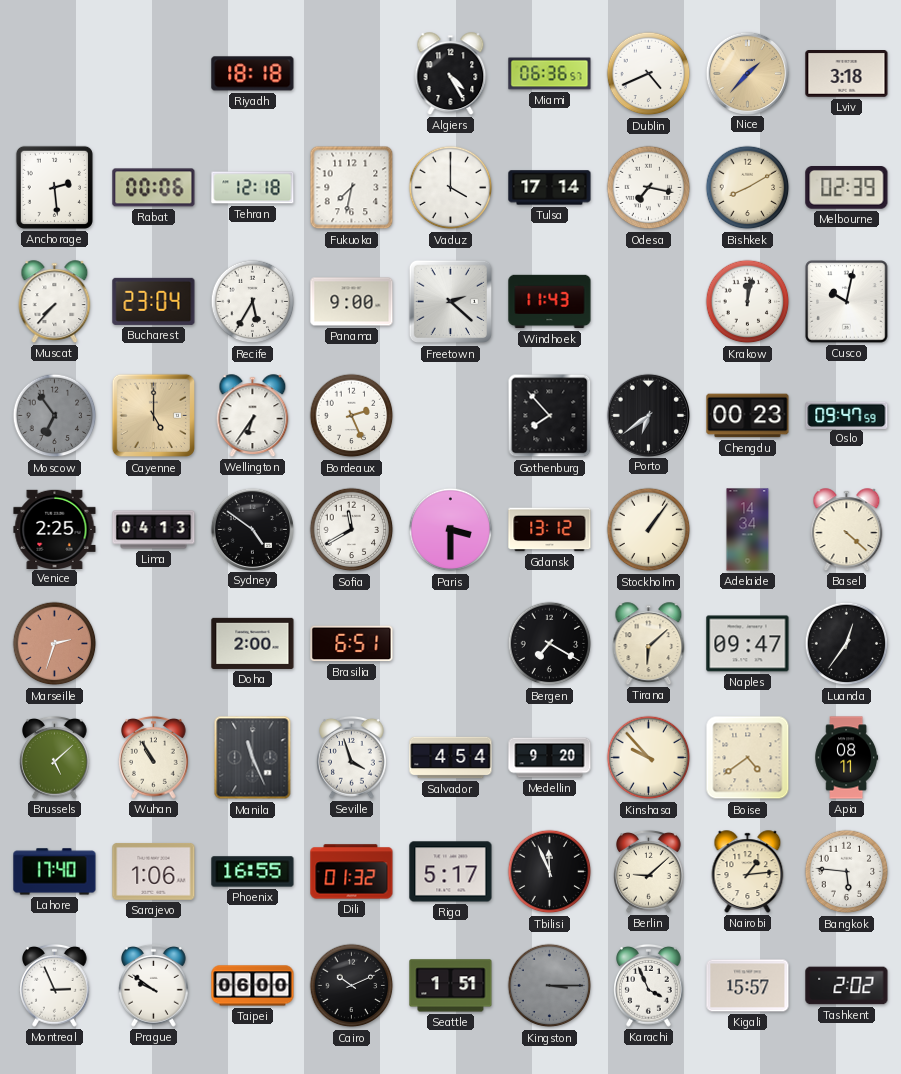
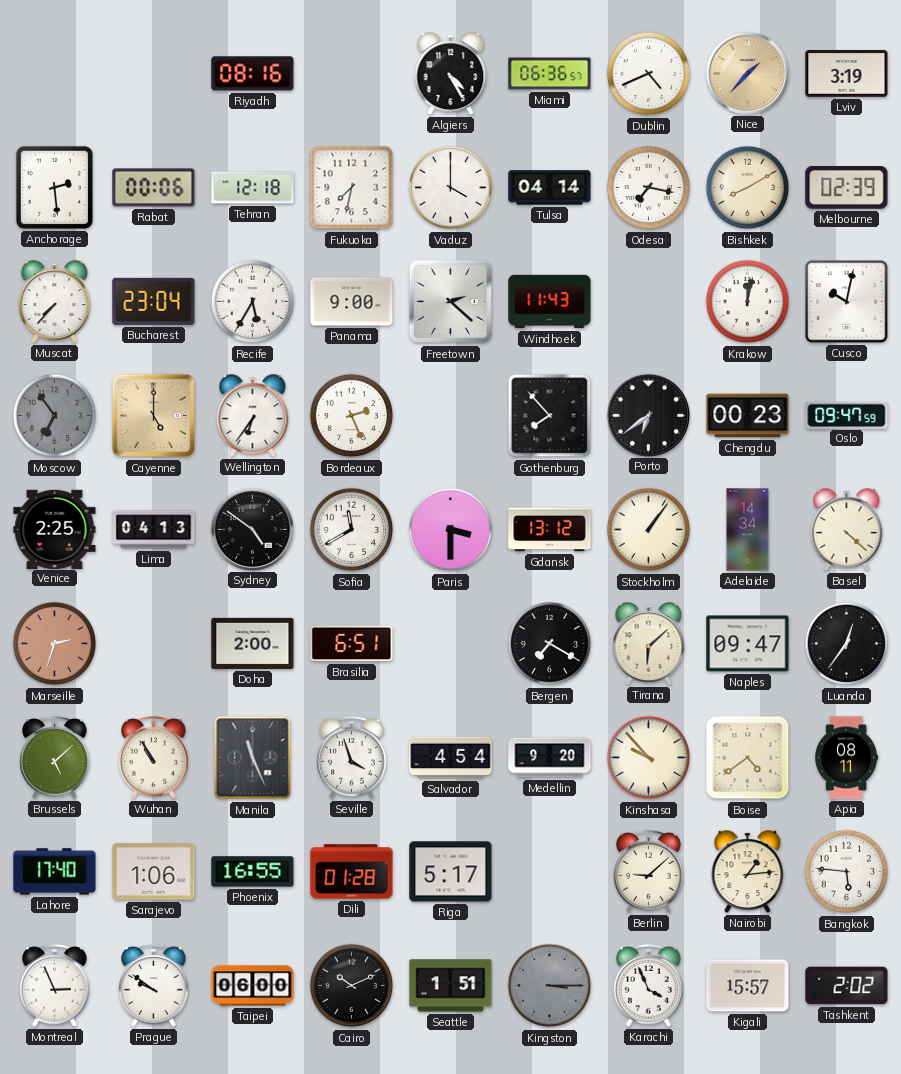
Riyadh: 18:18 -> 08:16 (253, 74)
Lviv: 3:18 -> 3:19 (847, 74)
Tulsa: 17:14 -> 04:14 (550, 188)
Dili: 01:32 -> 01:28 (352, 872)
Tbilisi: 11:56 -> none (550, 872)
